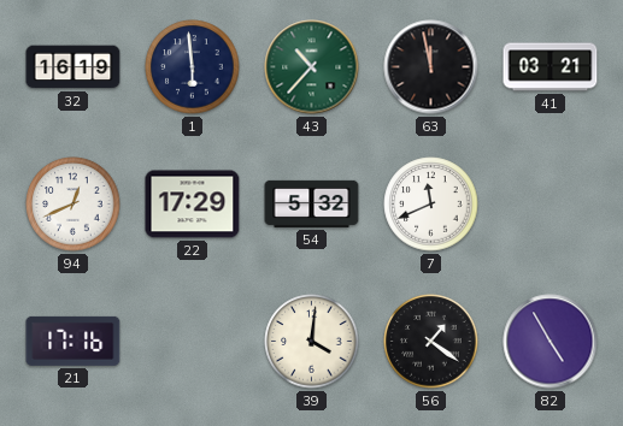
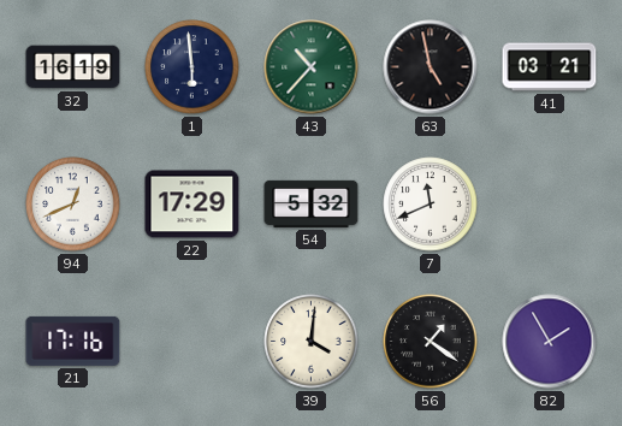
63: 11:58 -> 4:58 (431, 67)
82: 4:55 -> 1:55 (550, 342)
